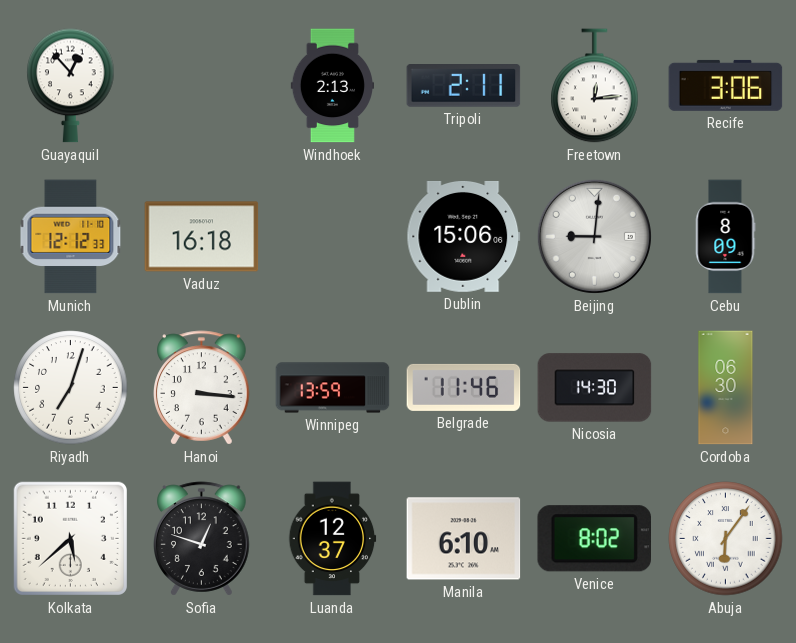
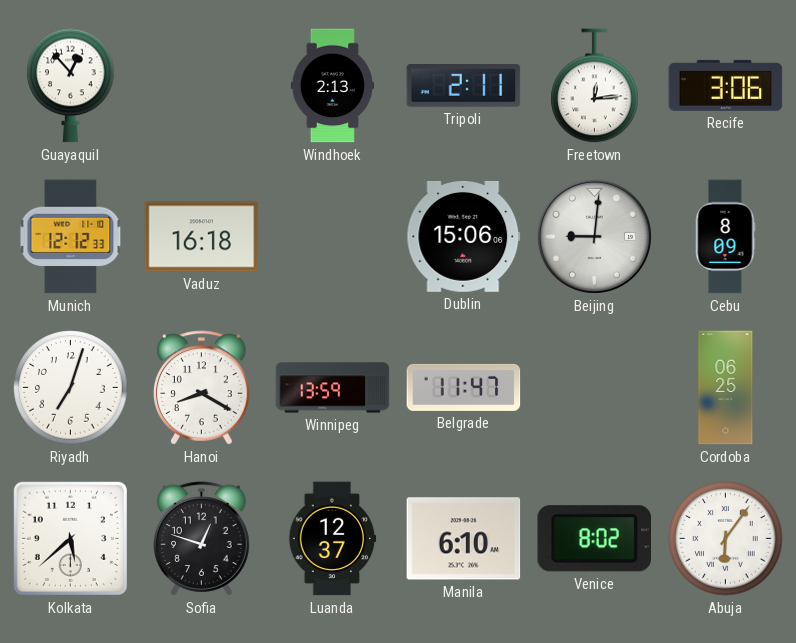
Hanoi: 3:16 -> 8:20 (202, 388)
Belgrade: 11:46 -> 11:47 (464, 387)
Nicosia: 14:30 -> none (595, 388)
Cordoba: 06:30 -> 06:25 (726, 388)
